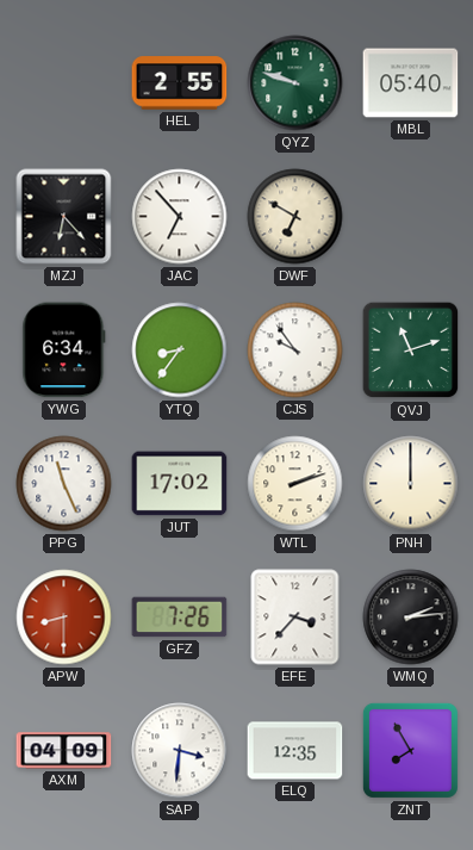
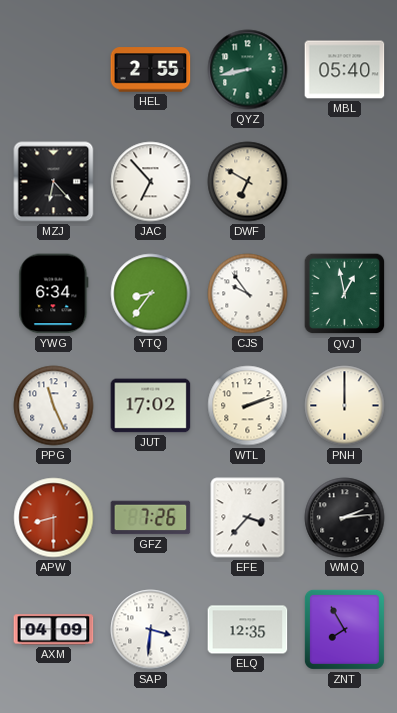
QYZ: 9:48 -> 8:43 (248, 70)
QVJ: 11:12 -> 12:58 (345, 294)
